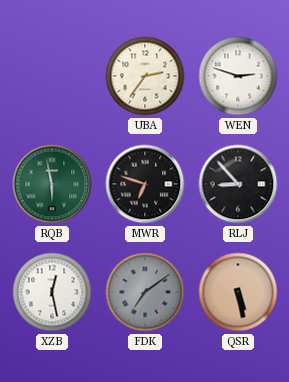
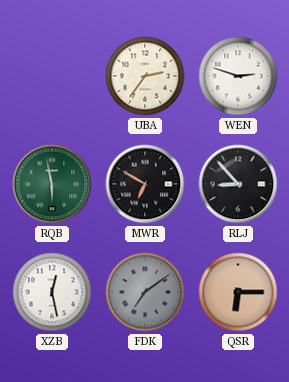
MWR: 6:48 -> 6:50 (145, 184)
QSR: 5:28 -> 6:15 (238, 292)
